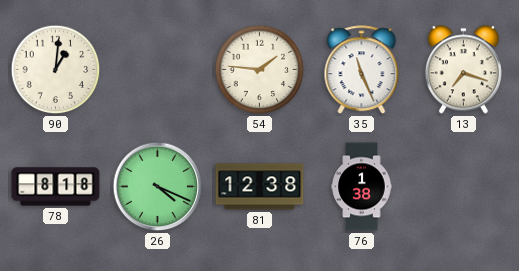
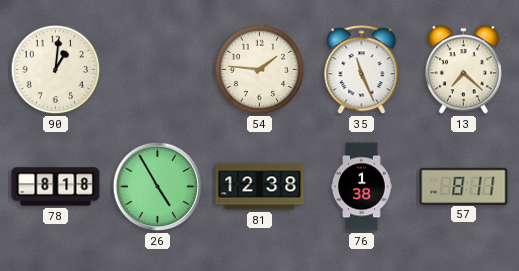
13: 7:18 -> 7:22 (463, 70)
26: 4:19 -> 4:55 (158, 187)
57: none -> 8:11 (464, 186)
